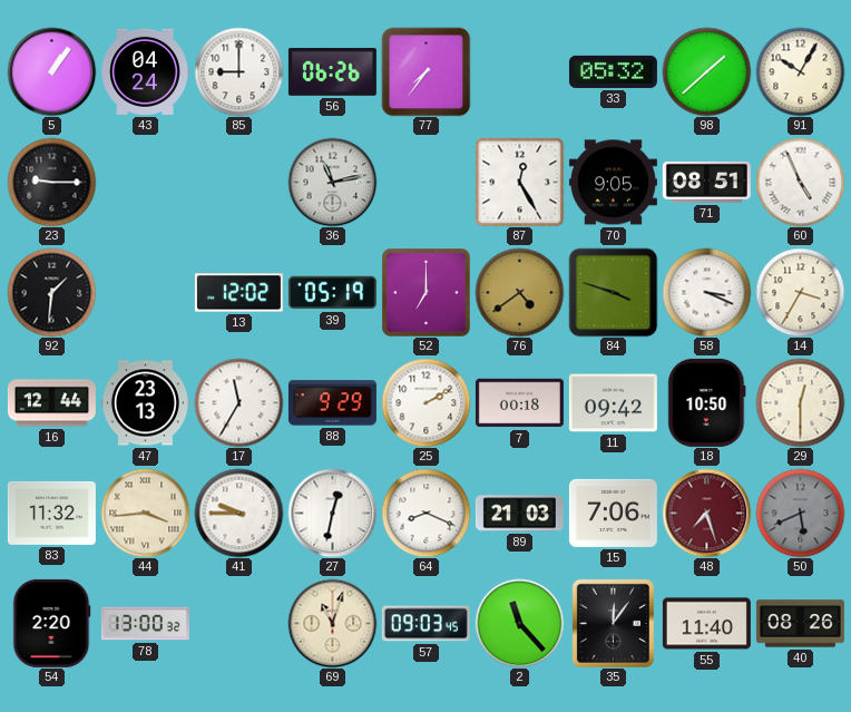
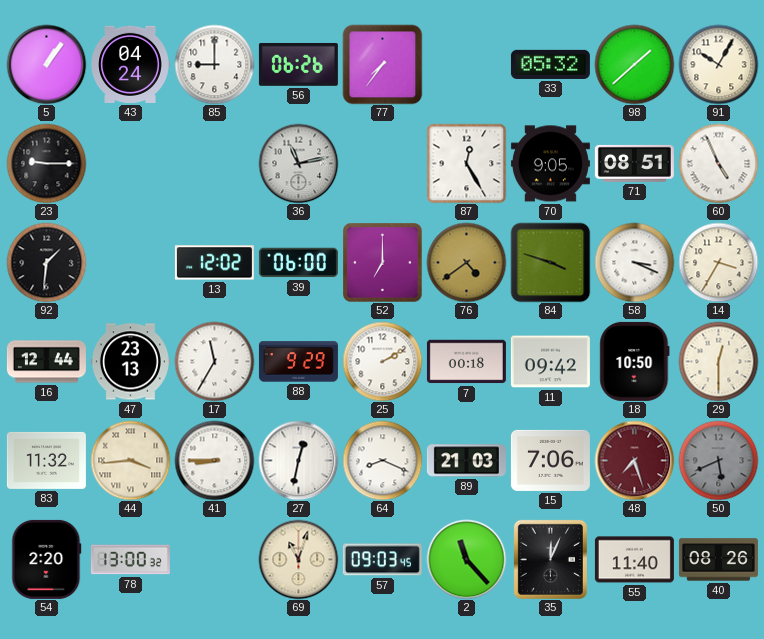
39: 05:19 -> 06:00 (298, 263)
41: 9:45 -> 8:45 (214, 460)
35: 12:06 -> 12:04 (550, 559)
